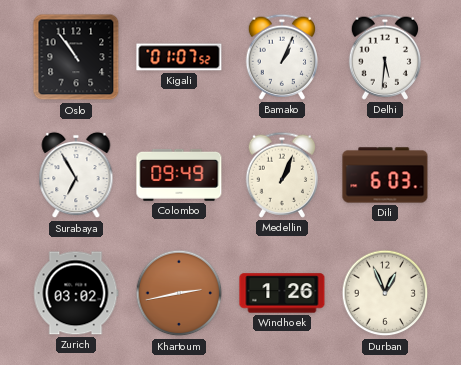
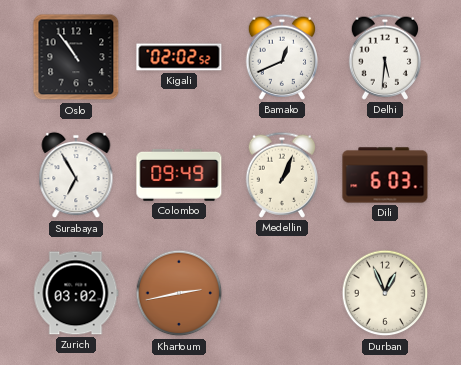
Kigali: 01:07 -> 02:02 (179, 57)
Bamako: 1:04 -> 12:41 (281, 57)
Windhoek: 1:26 -> none (282, 293)
